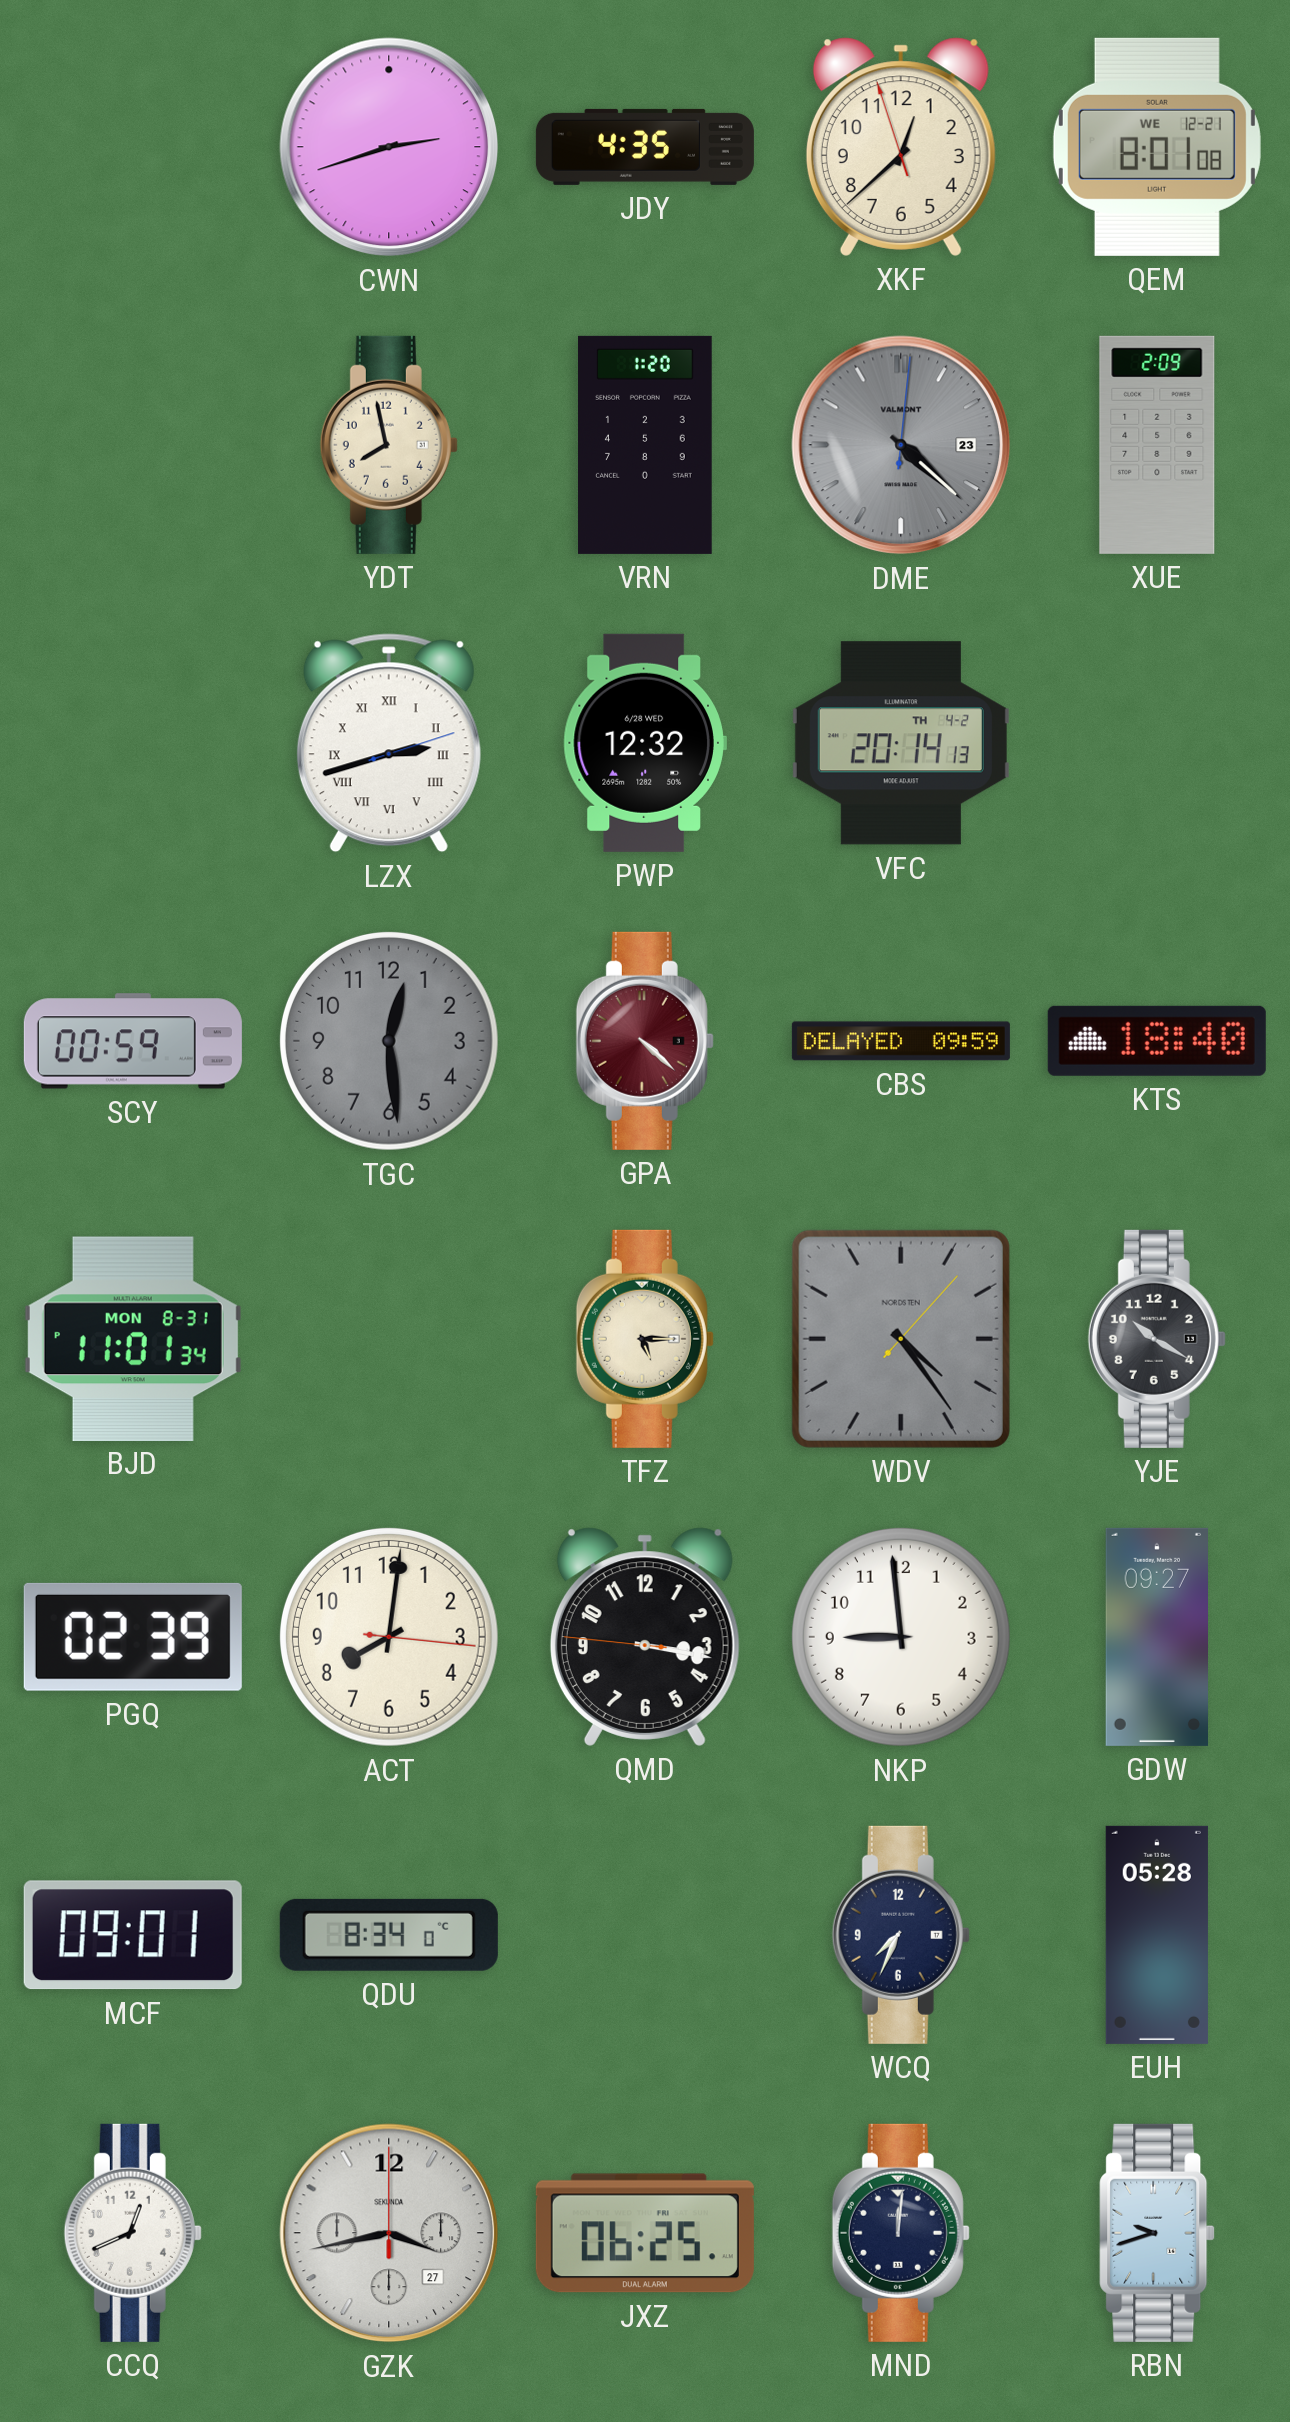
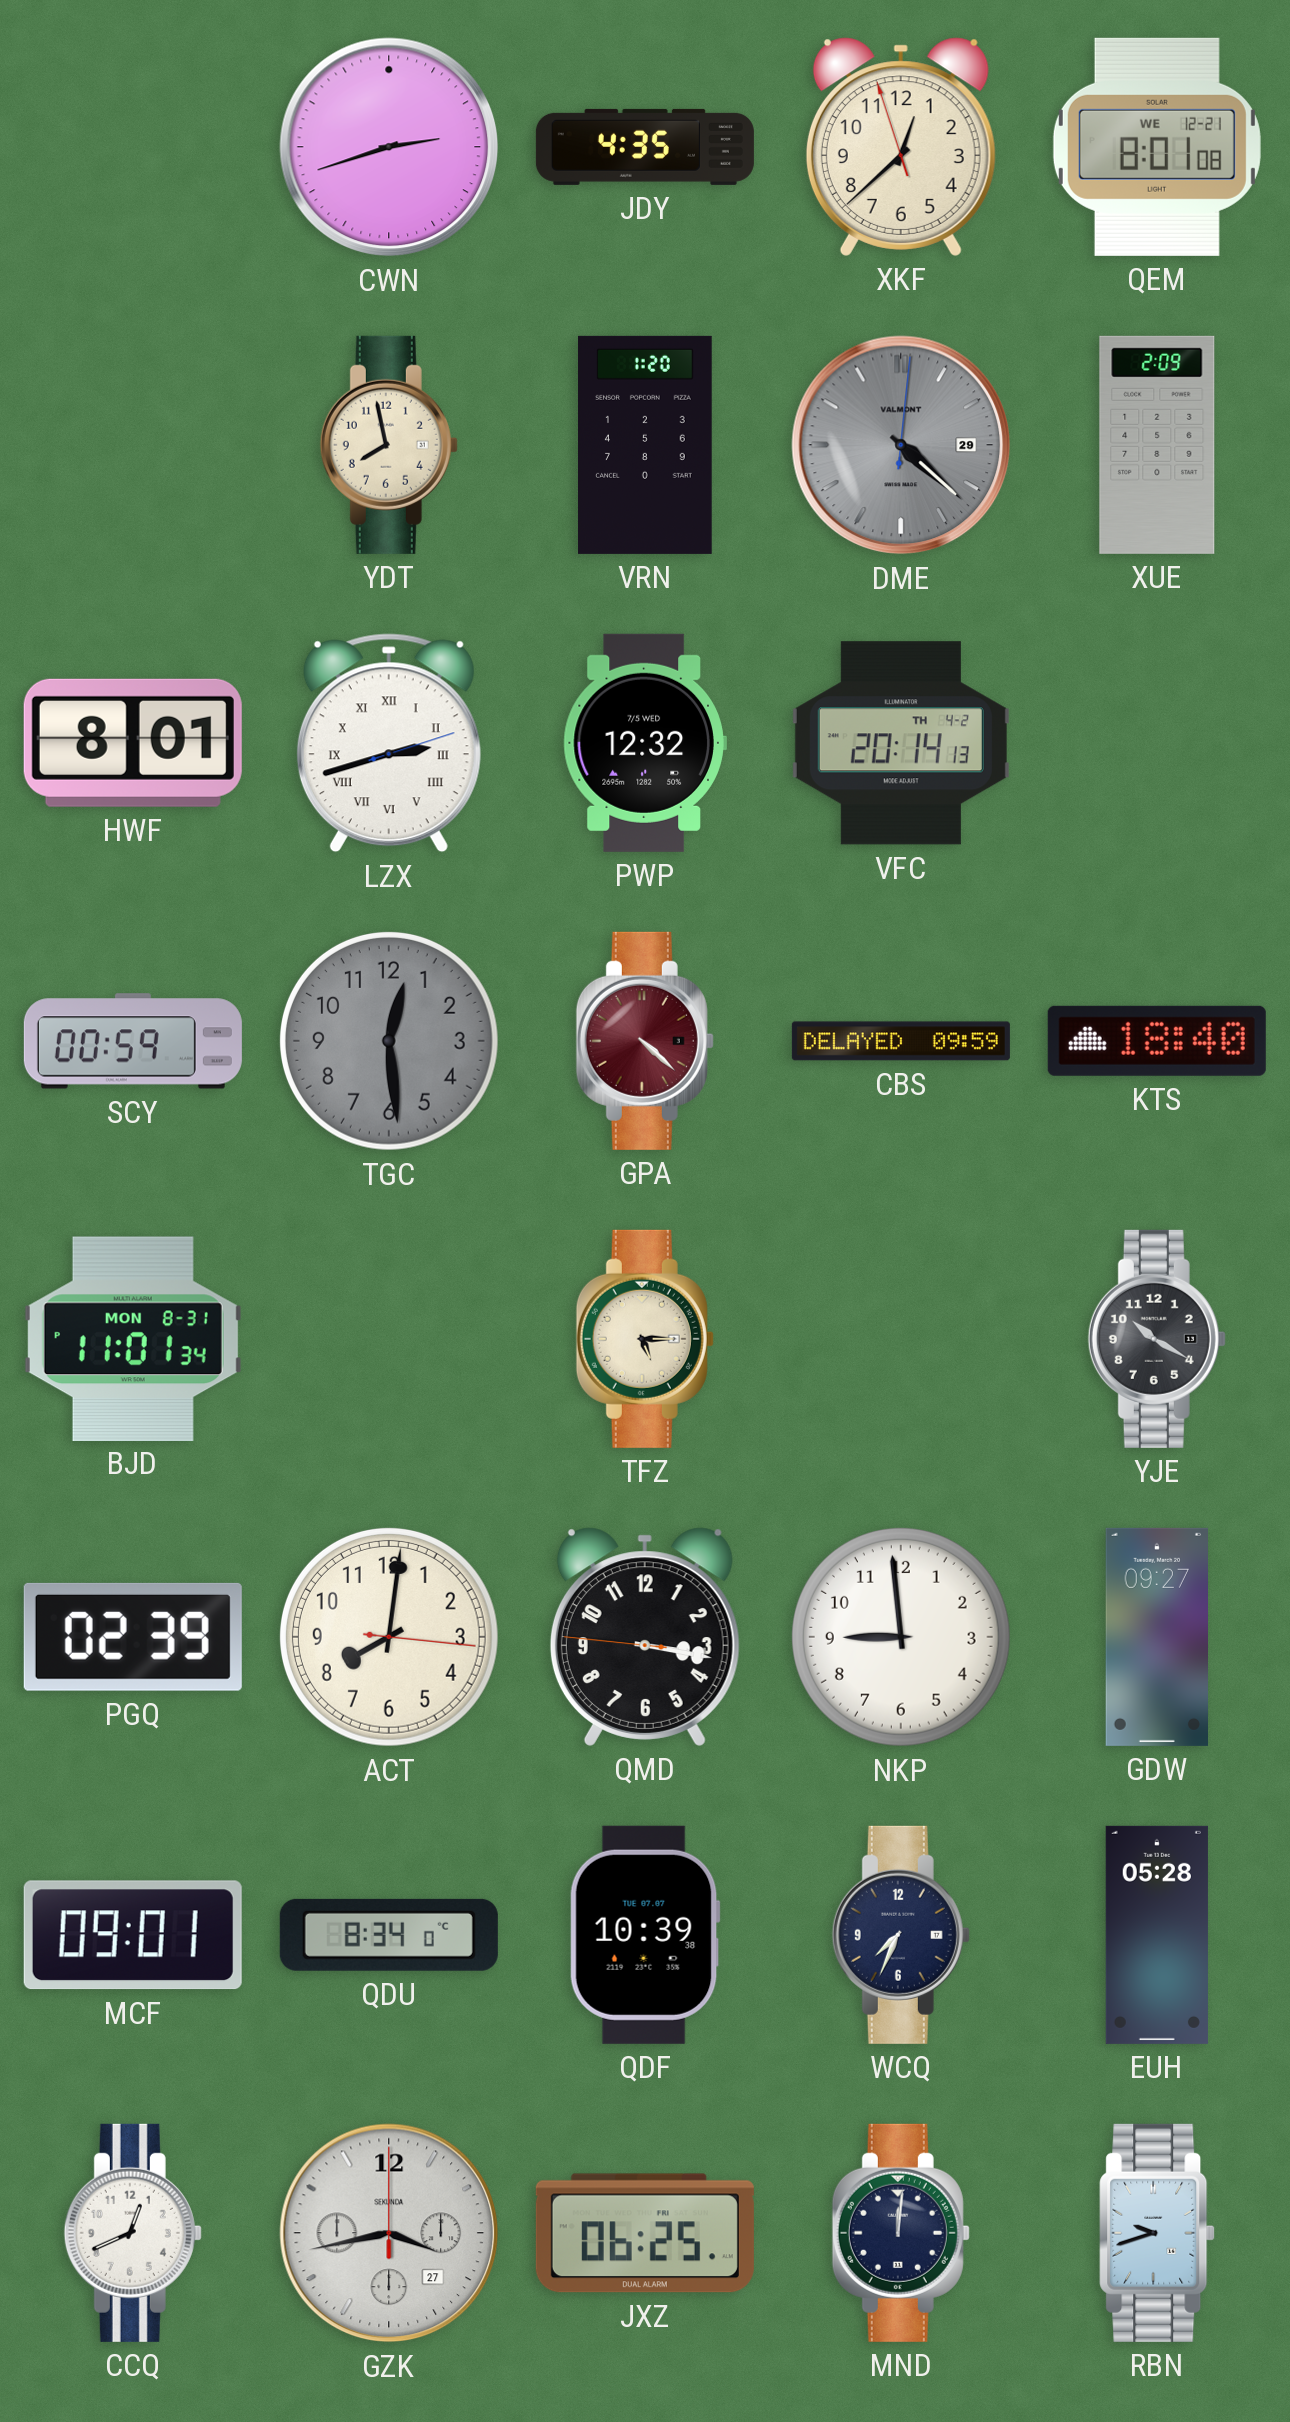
DME date: 23 -> 29 (901, 445)
HWF: none -> 8:01 (133, 743)
PWP date: 6/28 WED -> 7/5 WED (645, 743)
WDV: 4:24 -> none (901, 1339)
QDF: none -> 10:39 (645, 1935)
